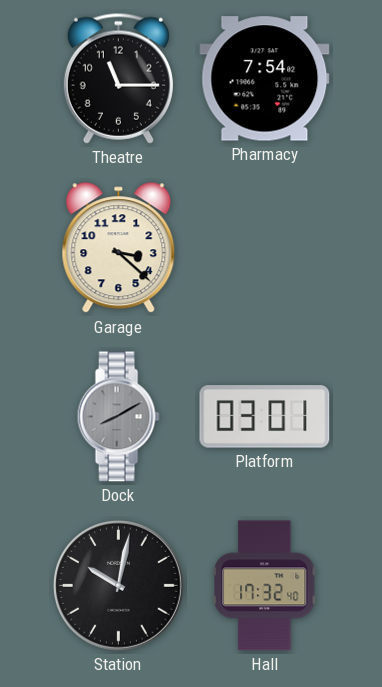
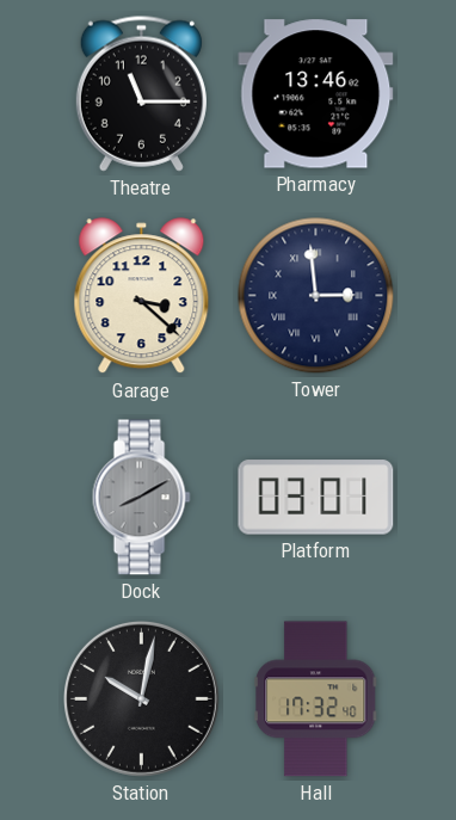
Pharmacy: 7:54 -> 13:46 (316, 94)
Tower: none -> 2:59 (316, 296)
